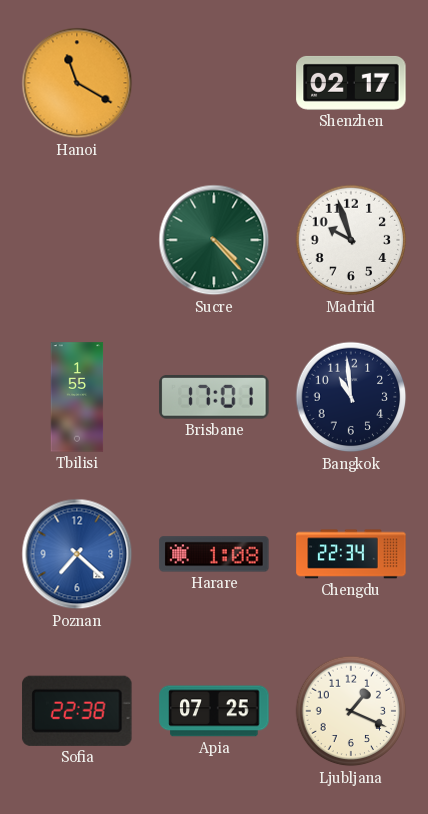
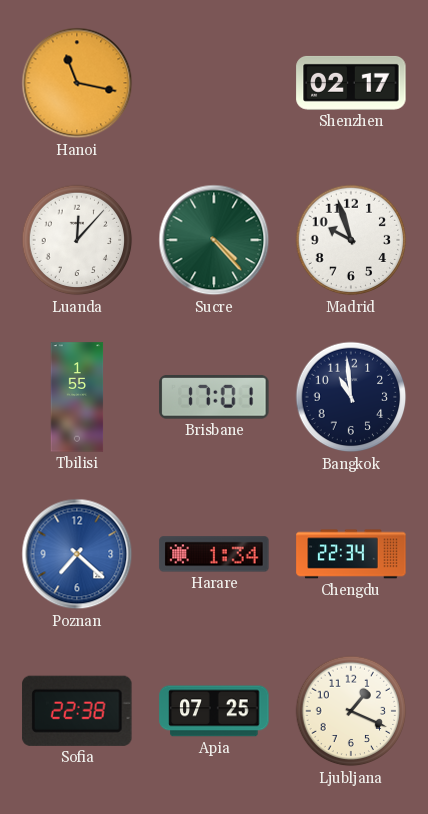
Hanoi: 11:20 -> 11:17 (77, 83)
Luanda: none -> 12:07 (77, 240)
Harare: 1:08 -> 1:34 (214, 554)
